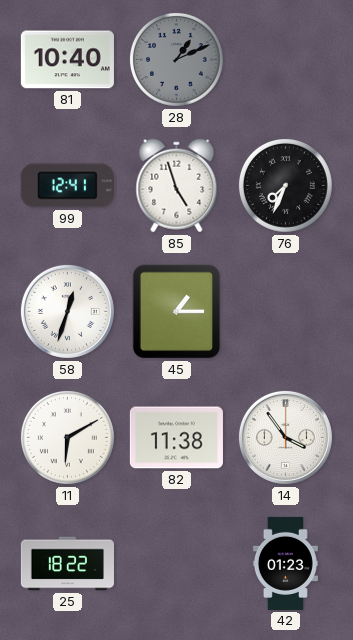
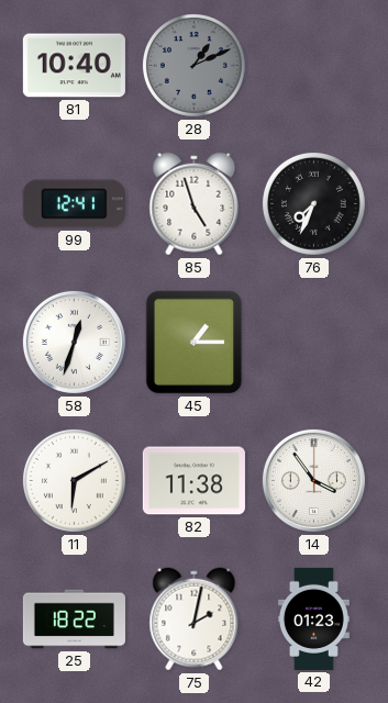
75: none -> 2:02 (195, 620)
